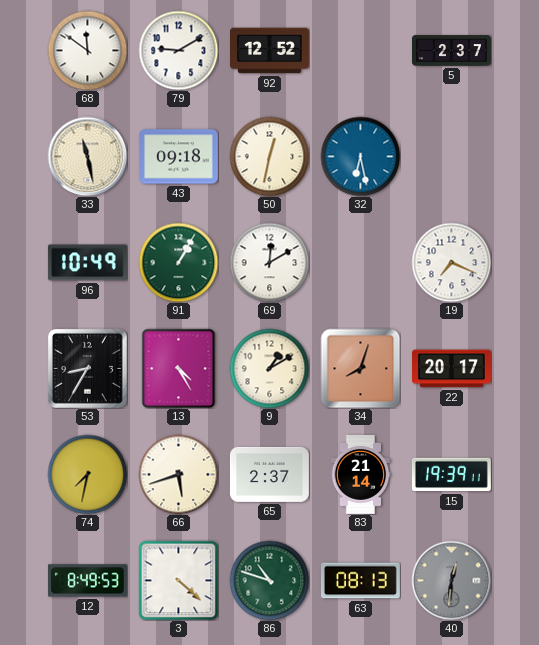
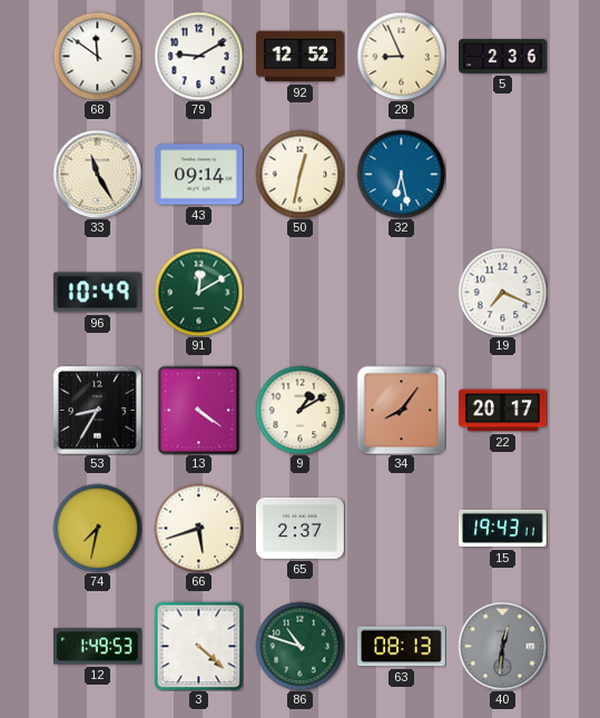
28: none -> 8:56 (401, 56)
5: 2:37 -> 2:36 (503, 57)
33: 11:28 -> 11:25 (97, 174)
43: 09:18 -> 09:14 (198, 175)
91: 1:05 -> 12:10 (198, 292)
69: 12:10 -> none (269, 262)
13: 4:25 -> 4:21 (199, 410)
34: 8:03 -> 8:06 (401, 410)
83: 21:14 -> none (361, 475)
15: 19:39 -> 19:43 (502, 529)
12: 8:49 -> 1:49 (97, 647)
